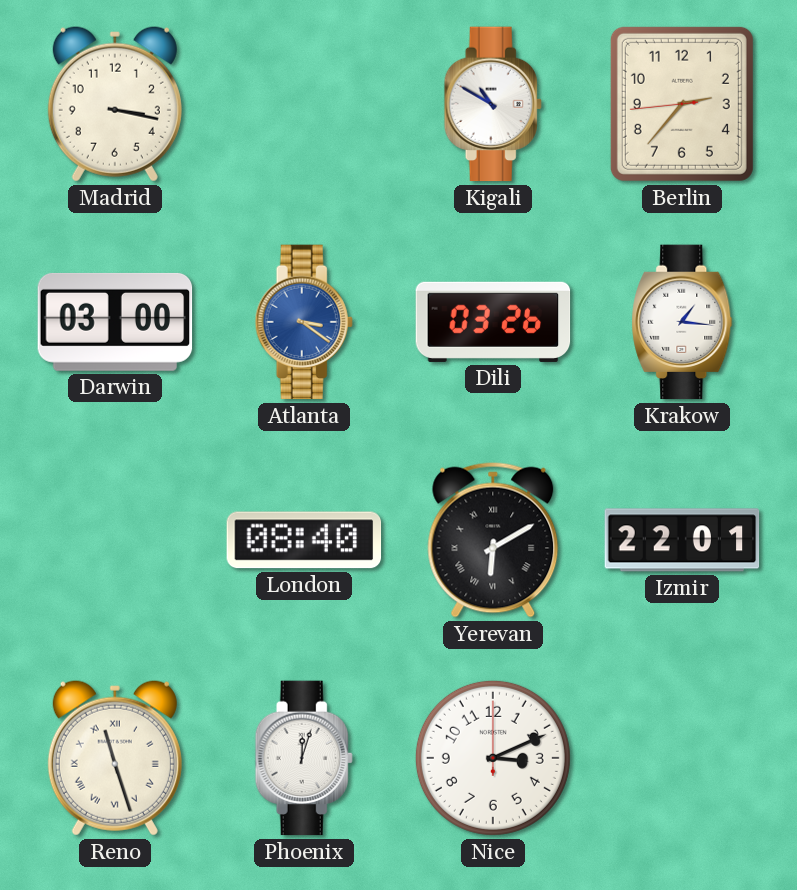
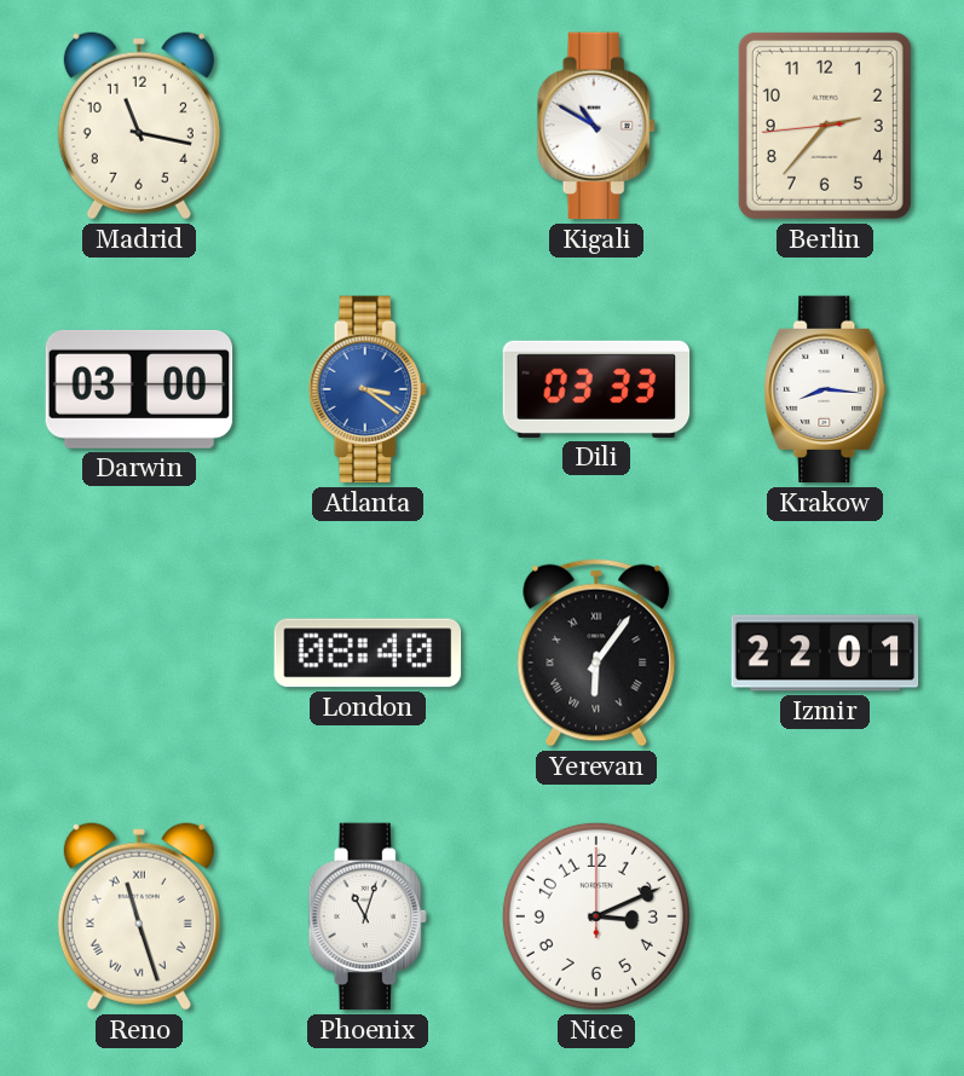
Madrid: 3:17 -> 11:17 (139, 126)
Dili: 03:26 -> 03:33 (596, 389)
Krakow: 1:16 -> 8:16 (825, 389)
Yerevan: 6:10 -> 6:06 (596, 653)
Phoenix: 12:03 -> 11:03 (368, 916)
